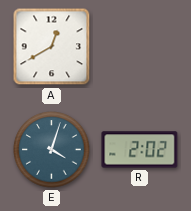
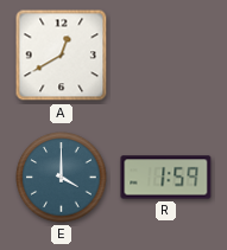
E: 4:03 -> 4:00 (62, 178)
R: 2:02 -> 1:59 (166, 178)
